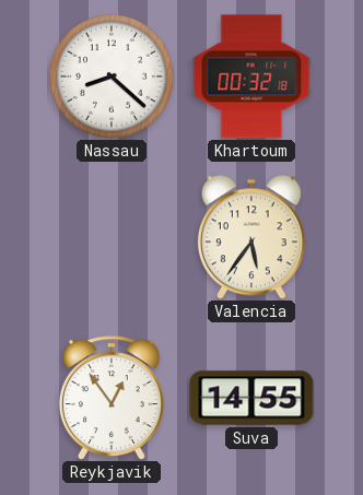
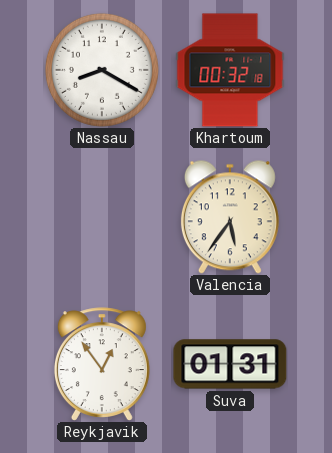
Nassau: 8:22 -> 8:20 (102, 70)
Suva: 14:55 -> 01:31 (230, 364)
